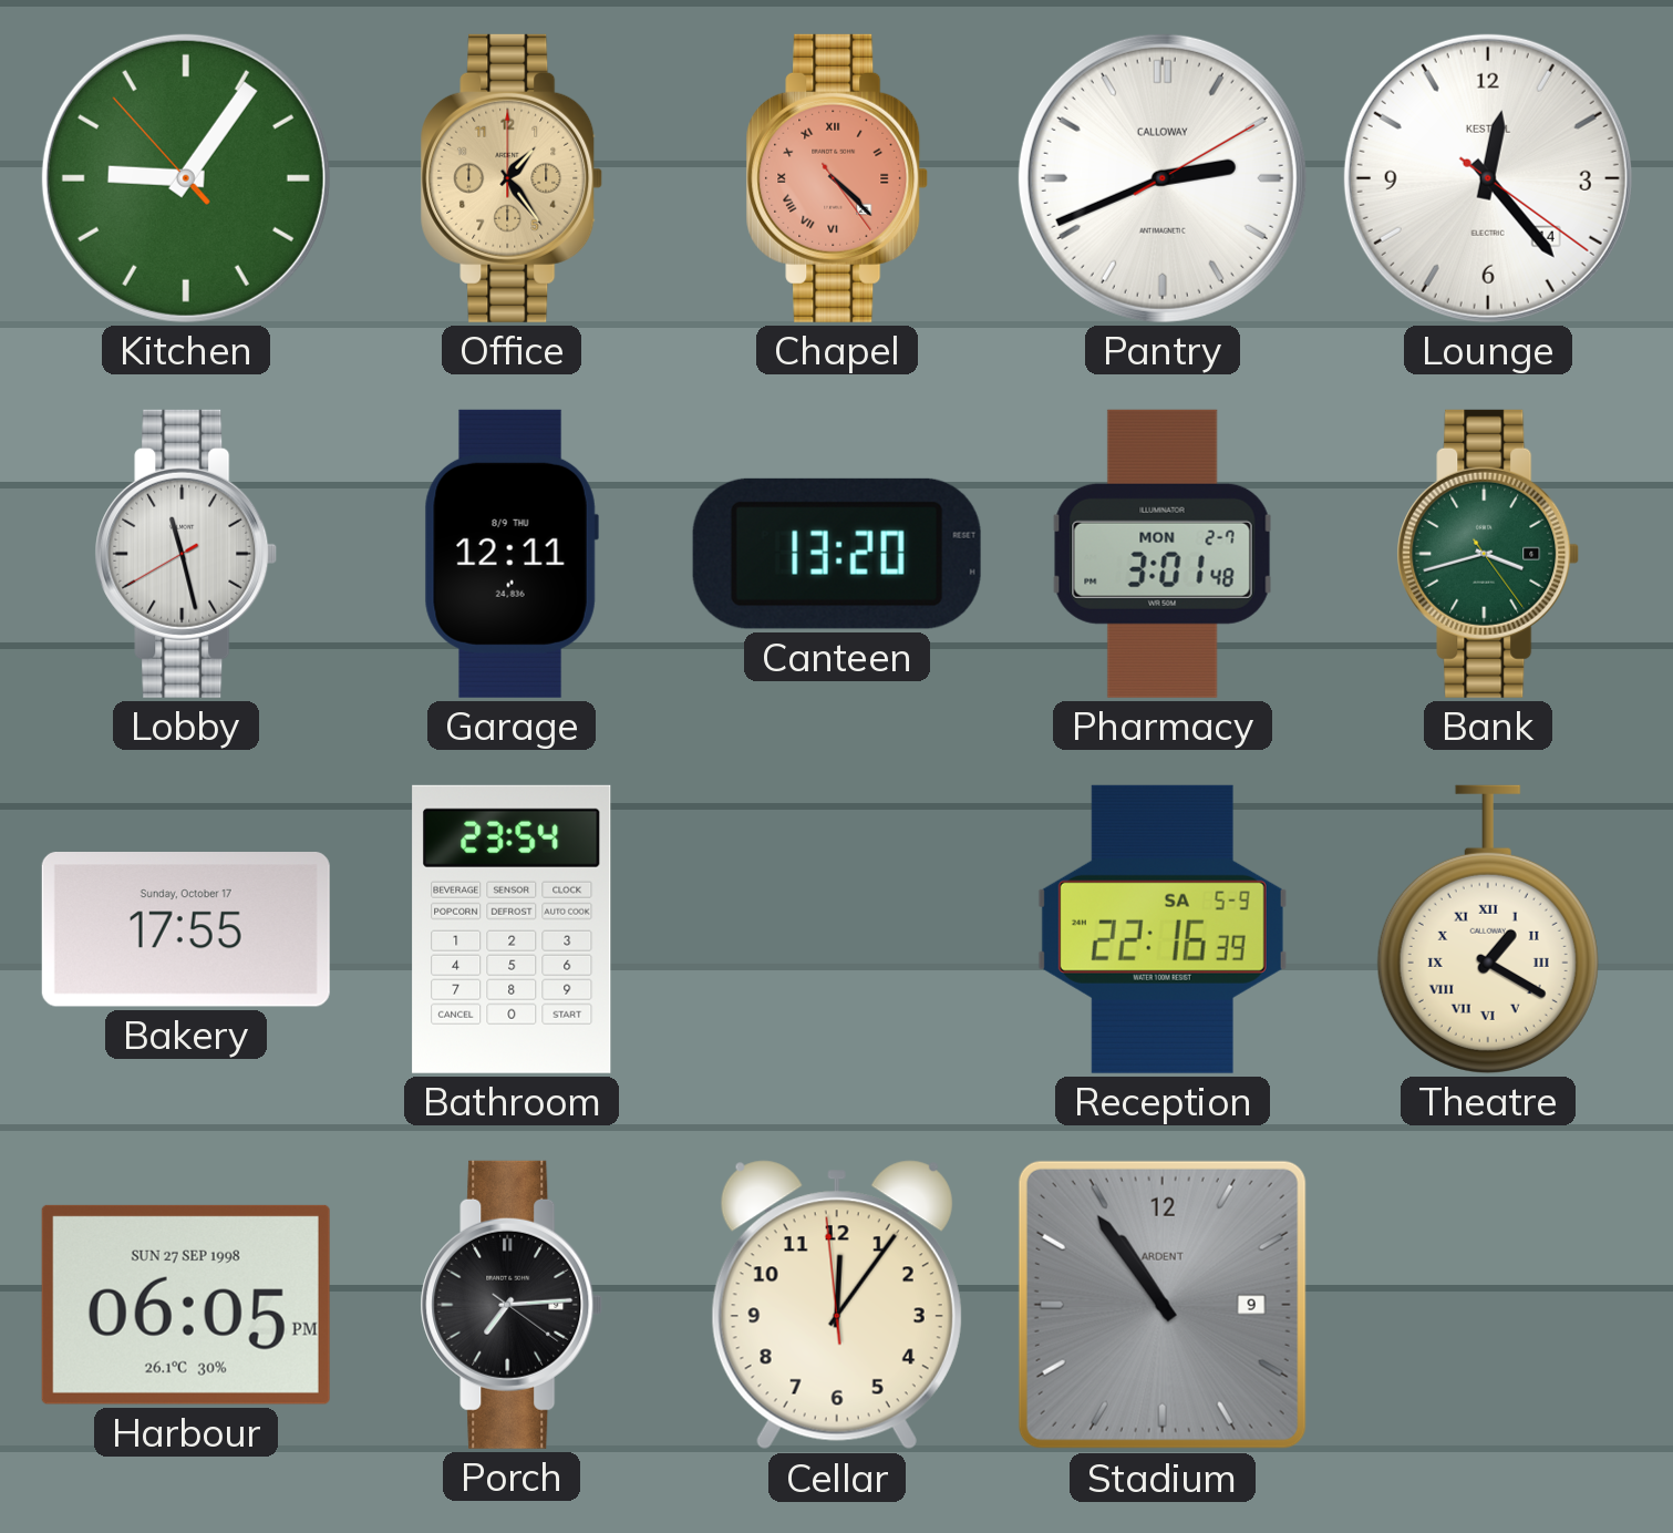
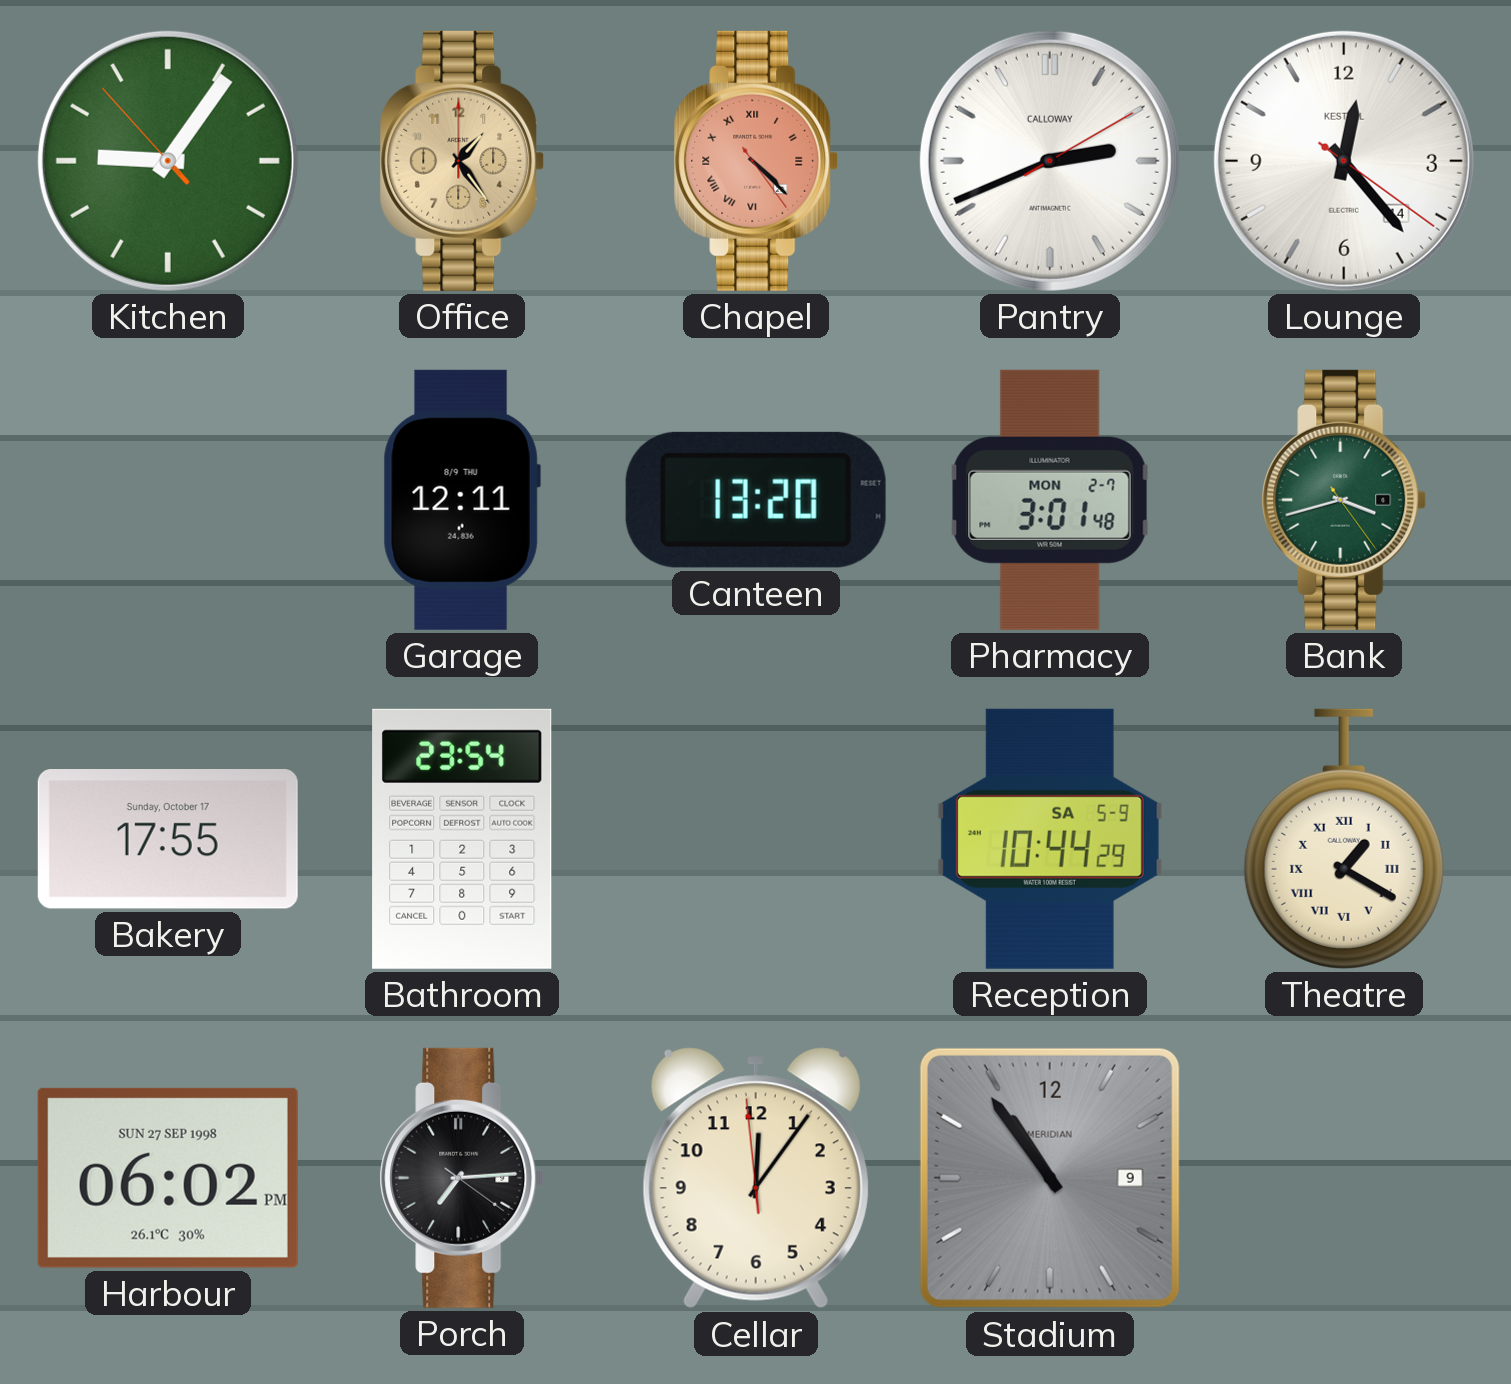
Lobby: 11:27 -> none (186, 554)
Reception: 22:16 -> 10:44 (1050, 839)
Harbour: 06:05 -> 06:02 (168, 1178)
Stadium brand: ARDENT -> MERIDIAN (1050, 1178)
